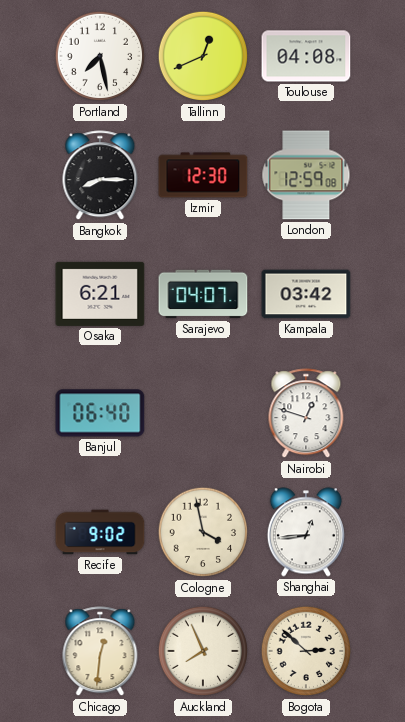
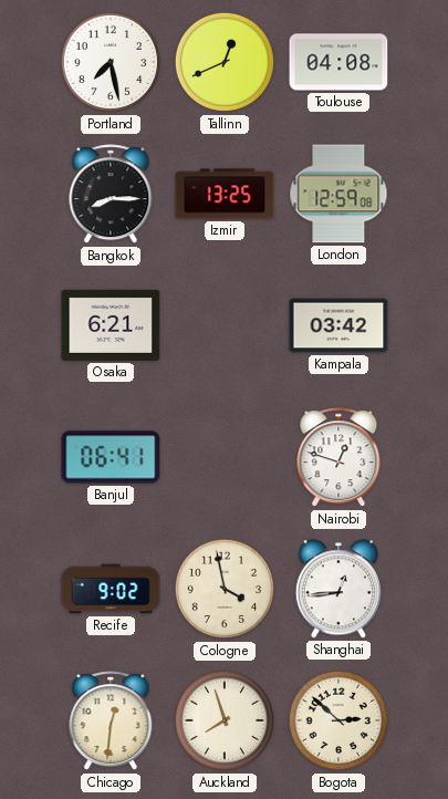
Izmir: 12:30 -> 13:25 (225, 194)
Sarajevo: 04:07 -> none (203, 294)
Banjul: 06:40 -> 06:41 (111, 457)
Auckland: 7:56 -> 7:57 (225, 720)
